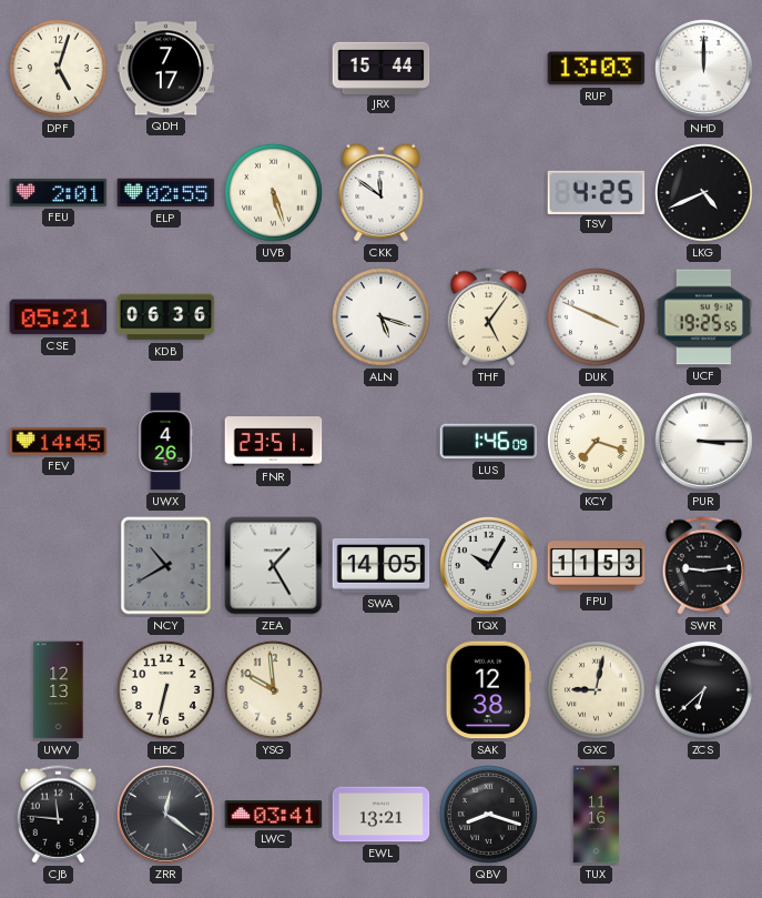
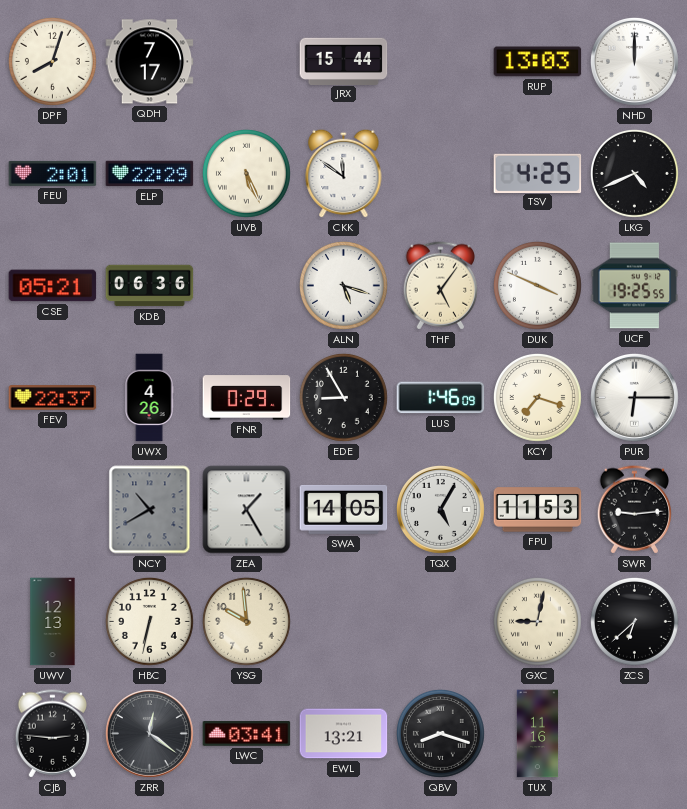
DPF: 5:03 -> 8:03 (52, 61)
ELP: 02:55 -> 22:29 (150, 174)
UVB: 5:27 -> 5:26 (246, 173)
FEV: 14:45 -> 22:37 (53, 398)
FNR: 23:51 -> 0:29 (247, 398)
EDE: none -> 8:55 (343, 397)
PUR: 3:15 -> 6:15 (635, 398)
TQX: 10:05 -> 5:05 (441, 510)
SAK: 12:38 -> none (489, 690)
CJB: 11:46 -> 2:46 (52, 734)
